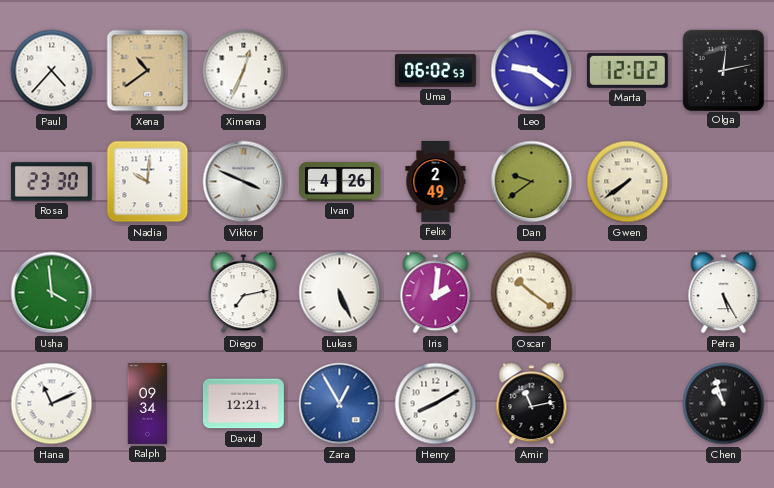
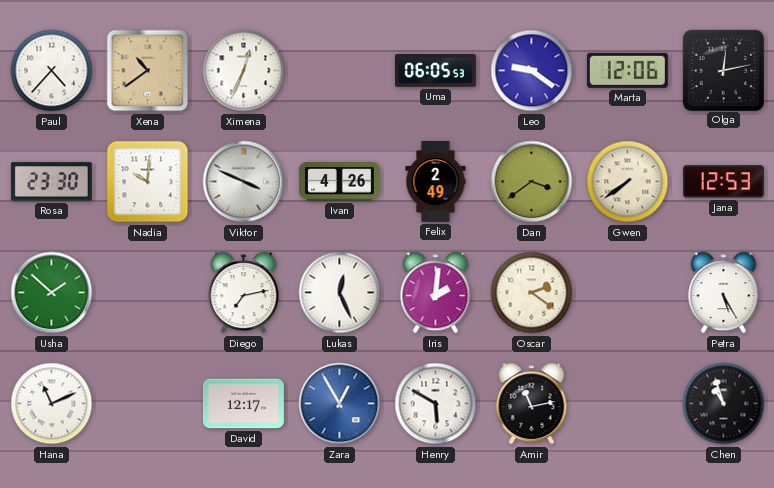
Uma: 06:02 -> 06:05 (435, 71)
Marta: 12:02 -> 12:06 (627, 70)
Dan: 9:39 -> 3:39 (532, 182)
Jana: none -> 12:53 (723, 182)
Usha: 3:59 -> 1:52 (52, 293)
Lukas: 5:26 -> 12:26 (340, 293)
Oscar: 10:21 -> 2:21 (532, 293)
Ralph: 09:34 -> none (148, 404)
David: 12:21 -> 12:17 (243, 404)
Henry: 8:10 -> 5:50 (436, 404)
